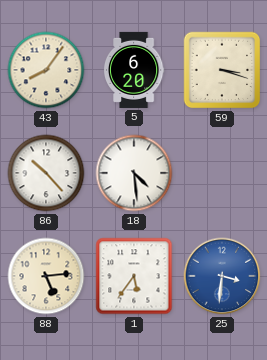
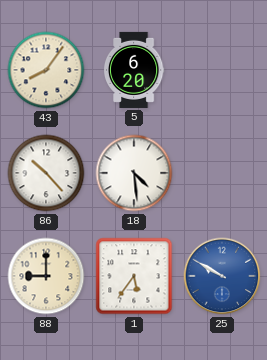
59: 3:18 -> none (222, 70)
88: 5:14 -> 9:00 (46, 276)
25: 3:31 -> 9:50 (222, 276)
